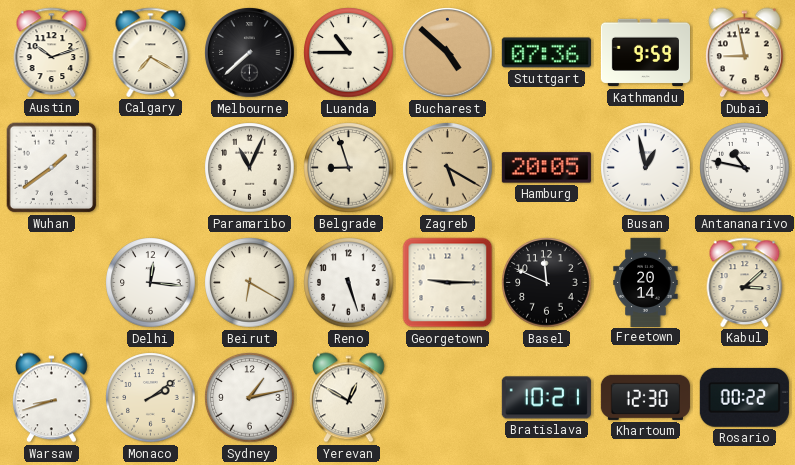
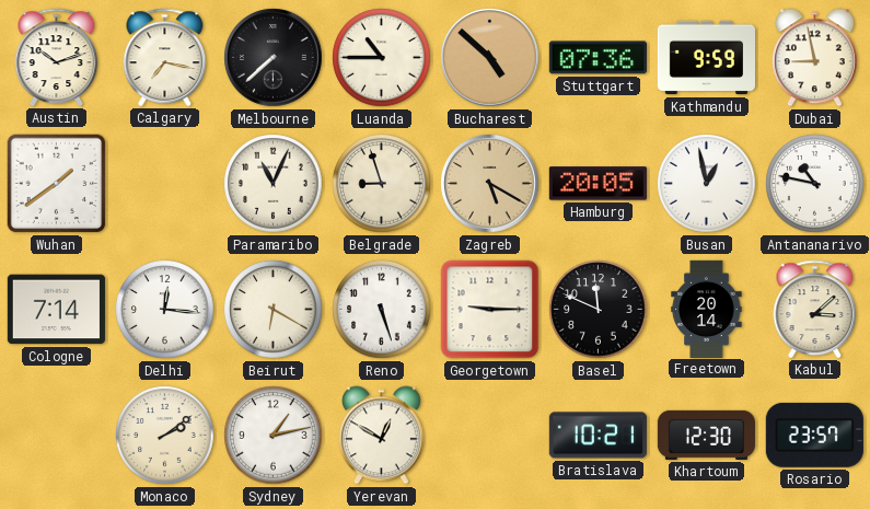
Calgary: 7:20 -> 7:17 (165, 57)
Cologne: none -> 7:14 (56, 310)
Warsaw: 8:42 -> none (51, 398)
Rosario: 00:22 -> 23:57 (814, 435)
